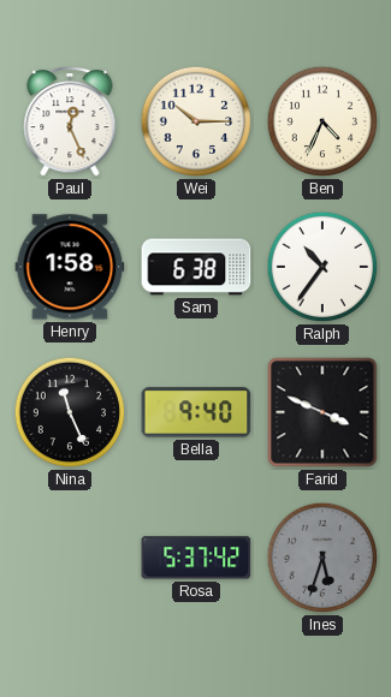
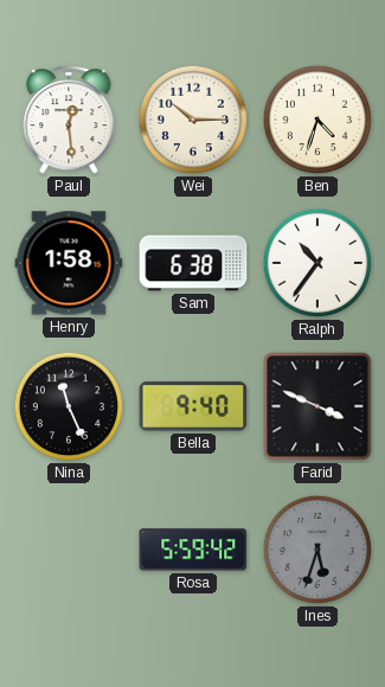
Paul: 12:26 -> 12:29 (69, 120)
Ben: 4:34 -> 4:33 (317, 120)
Rosa: 5:37 -> 5:59 (193, 550)
